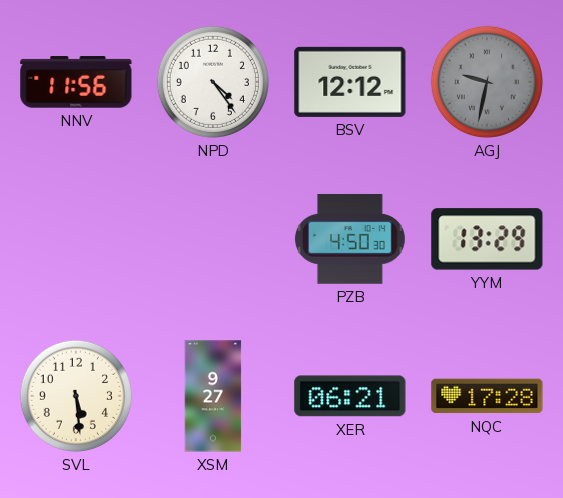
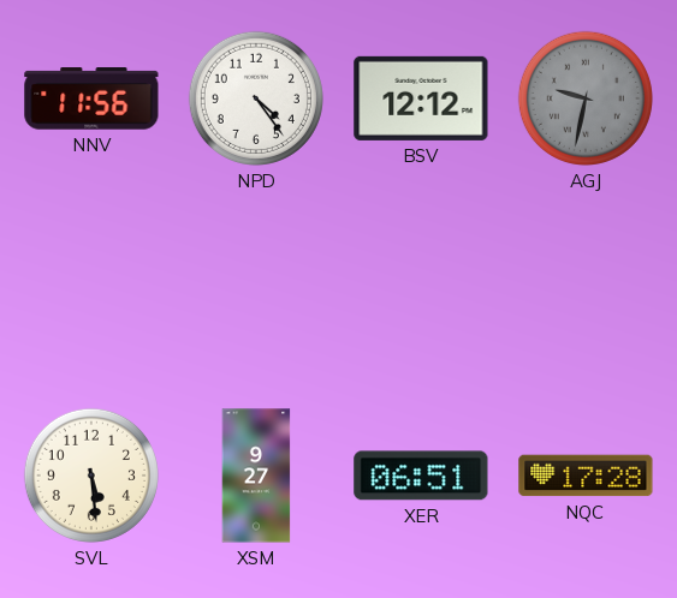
PZB: 4:50 -> none (350, 240)
YYM: 13:29 -> none (487, 239)
XER: 06:21 -> 06:51 (421, 476)
